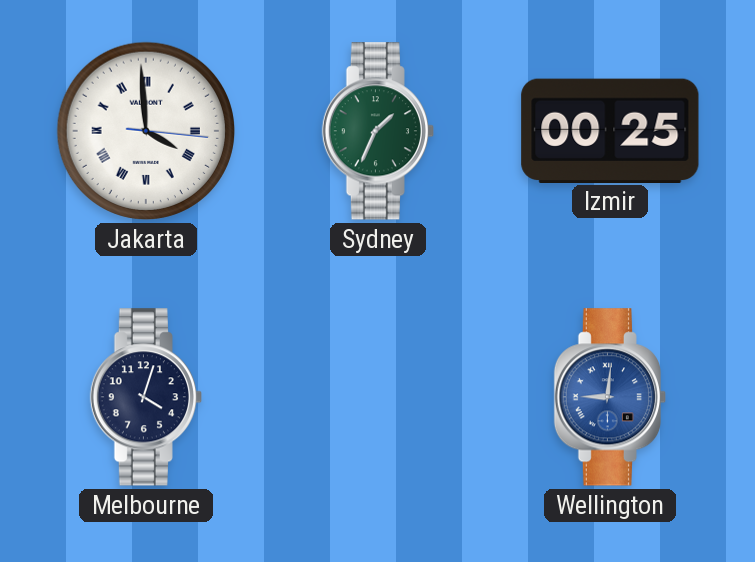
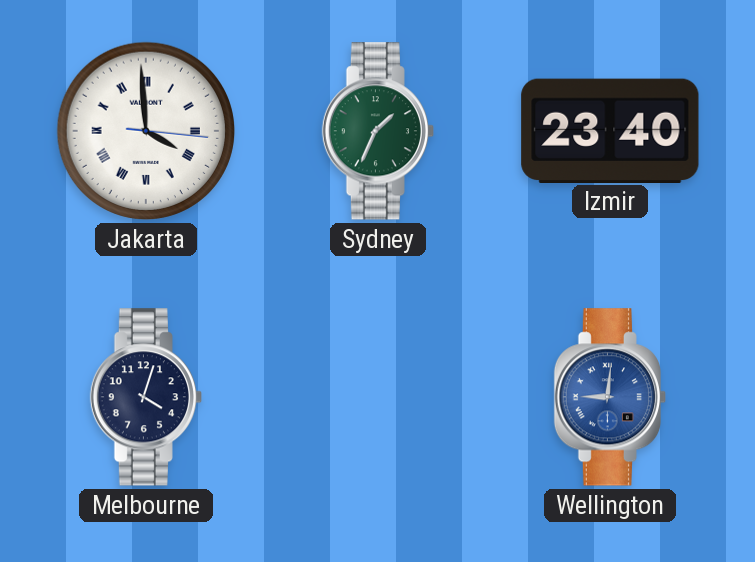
Izmir: 00:25 -> 23:40 (610, 130)
